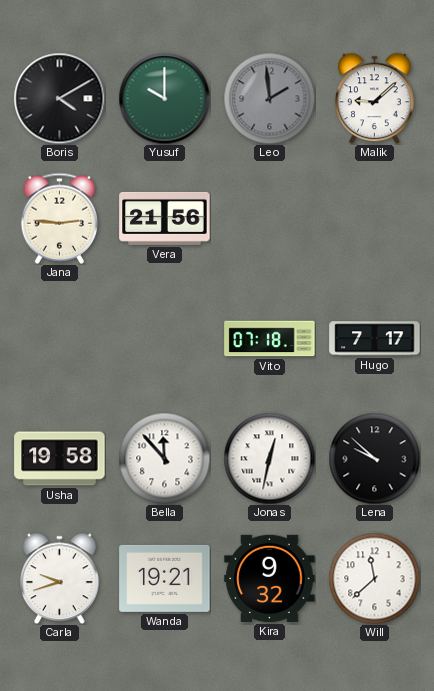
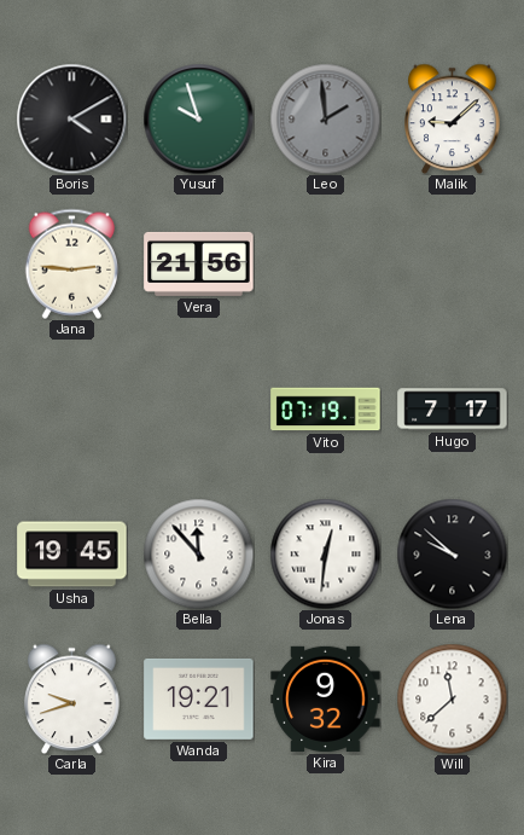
Yusuf: 10:00 -> 9:57 (198, 118)
Vito: 07:18 -> 07:19 (326, 410)
Usha: 19:58 -> 19:45 (72, 555)
Jonas: 12:32 -> 12:31 (325, 553)
